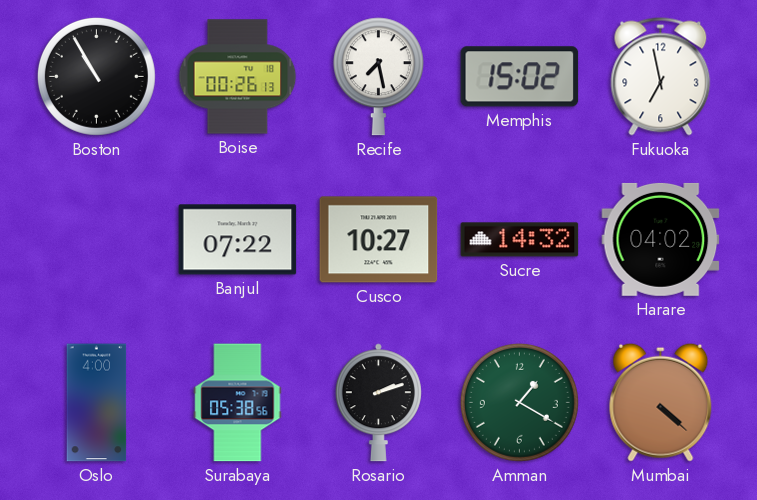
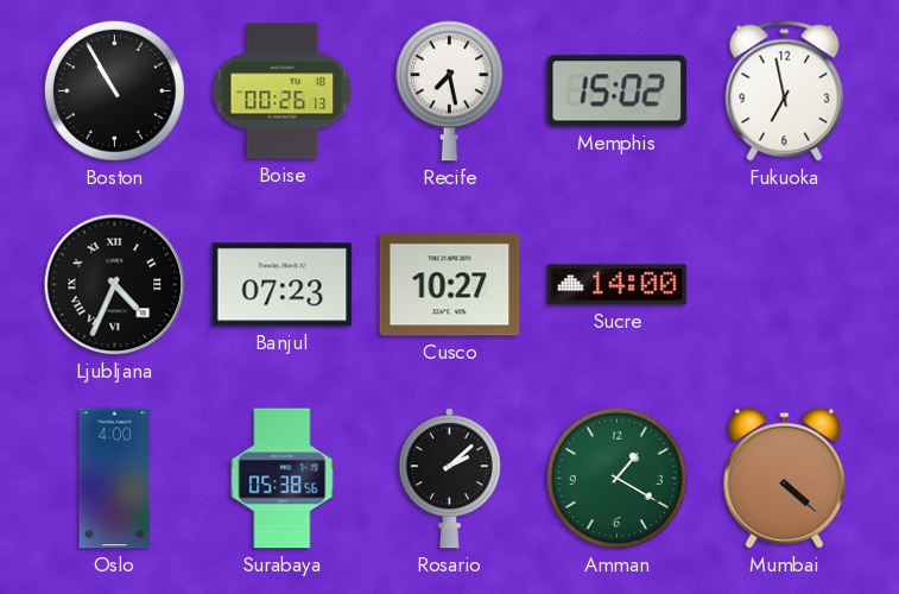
Ljubljana: none -> 4:34 (115, 285)
Banjul: 07:22 -> 07:23 (283, 285)
Sucre: 14:32 -> 14:00 (618, 285)
Harare: 04:02 -> none (661, 239)
Rosario: 2:12 -> 2:08 (449, 479)
